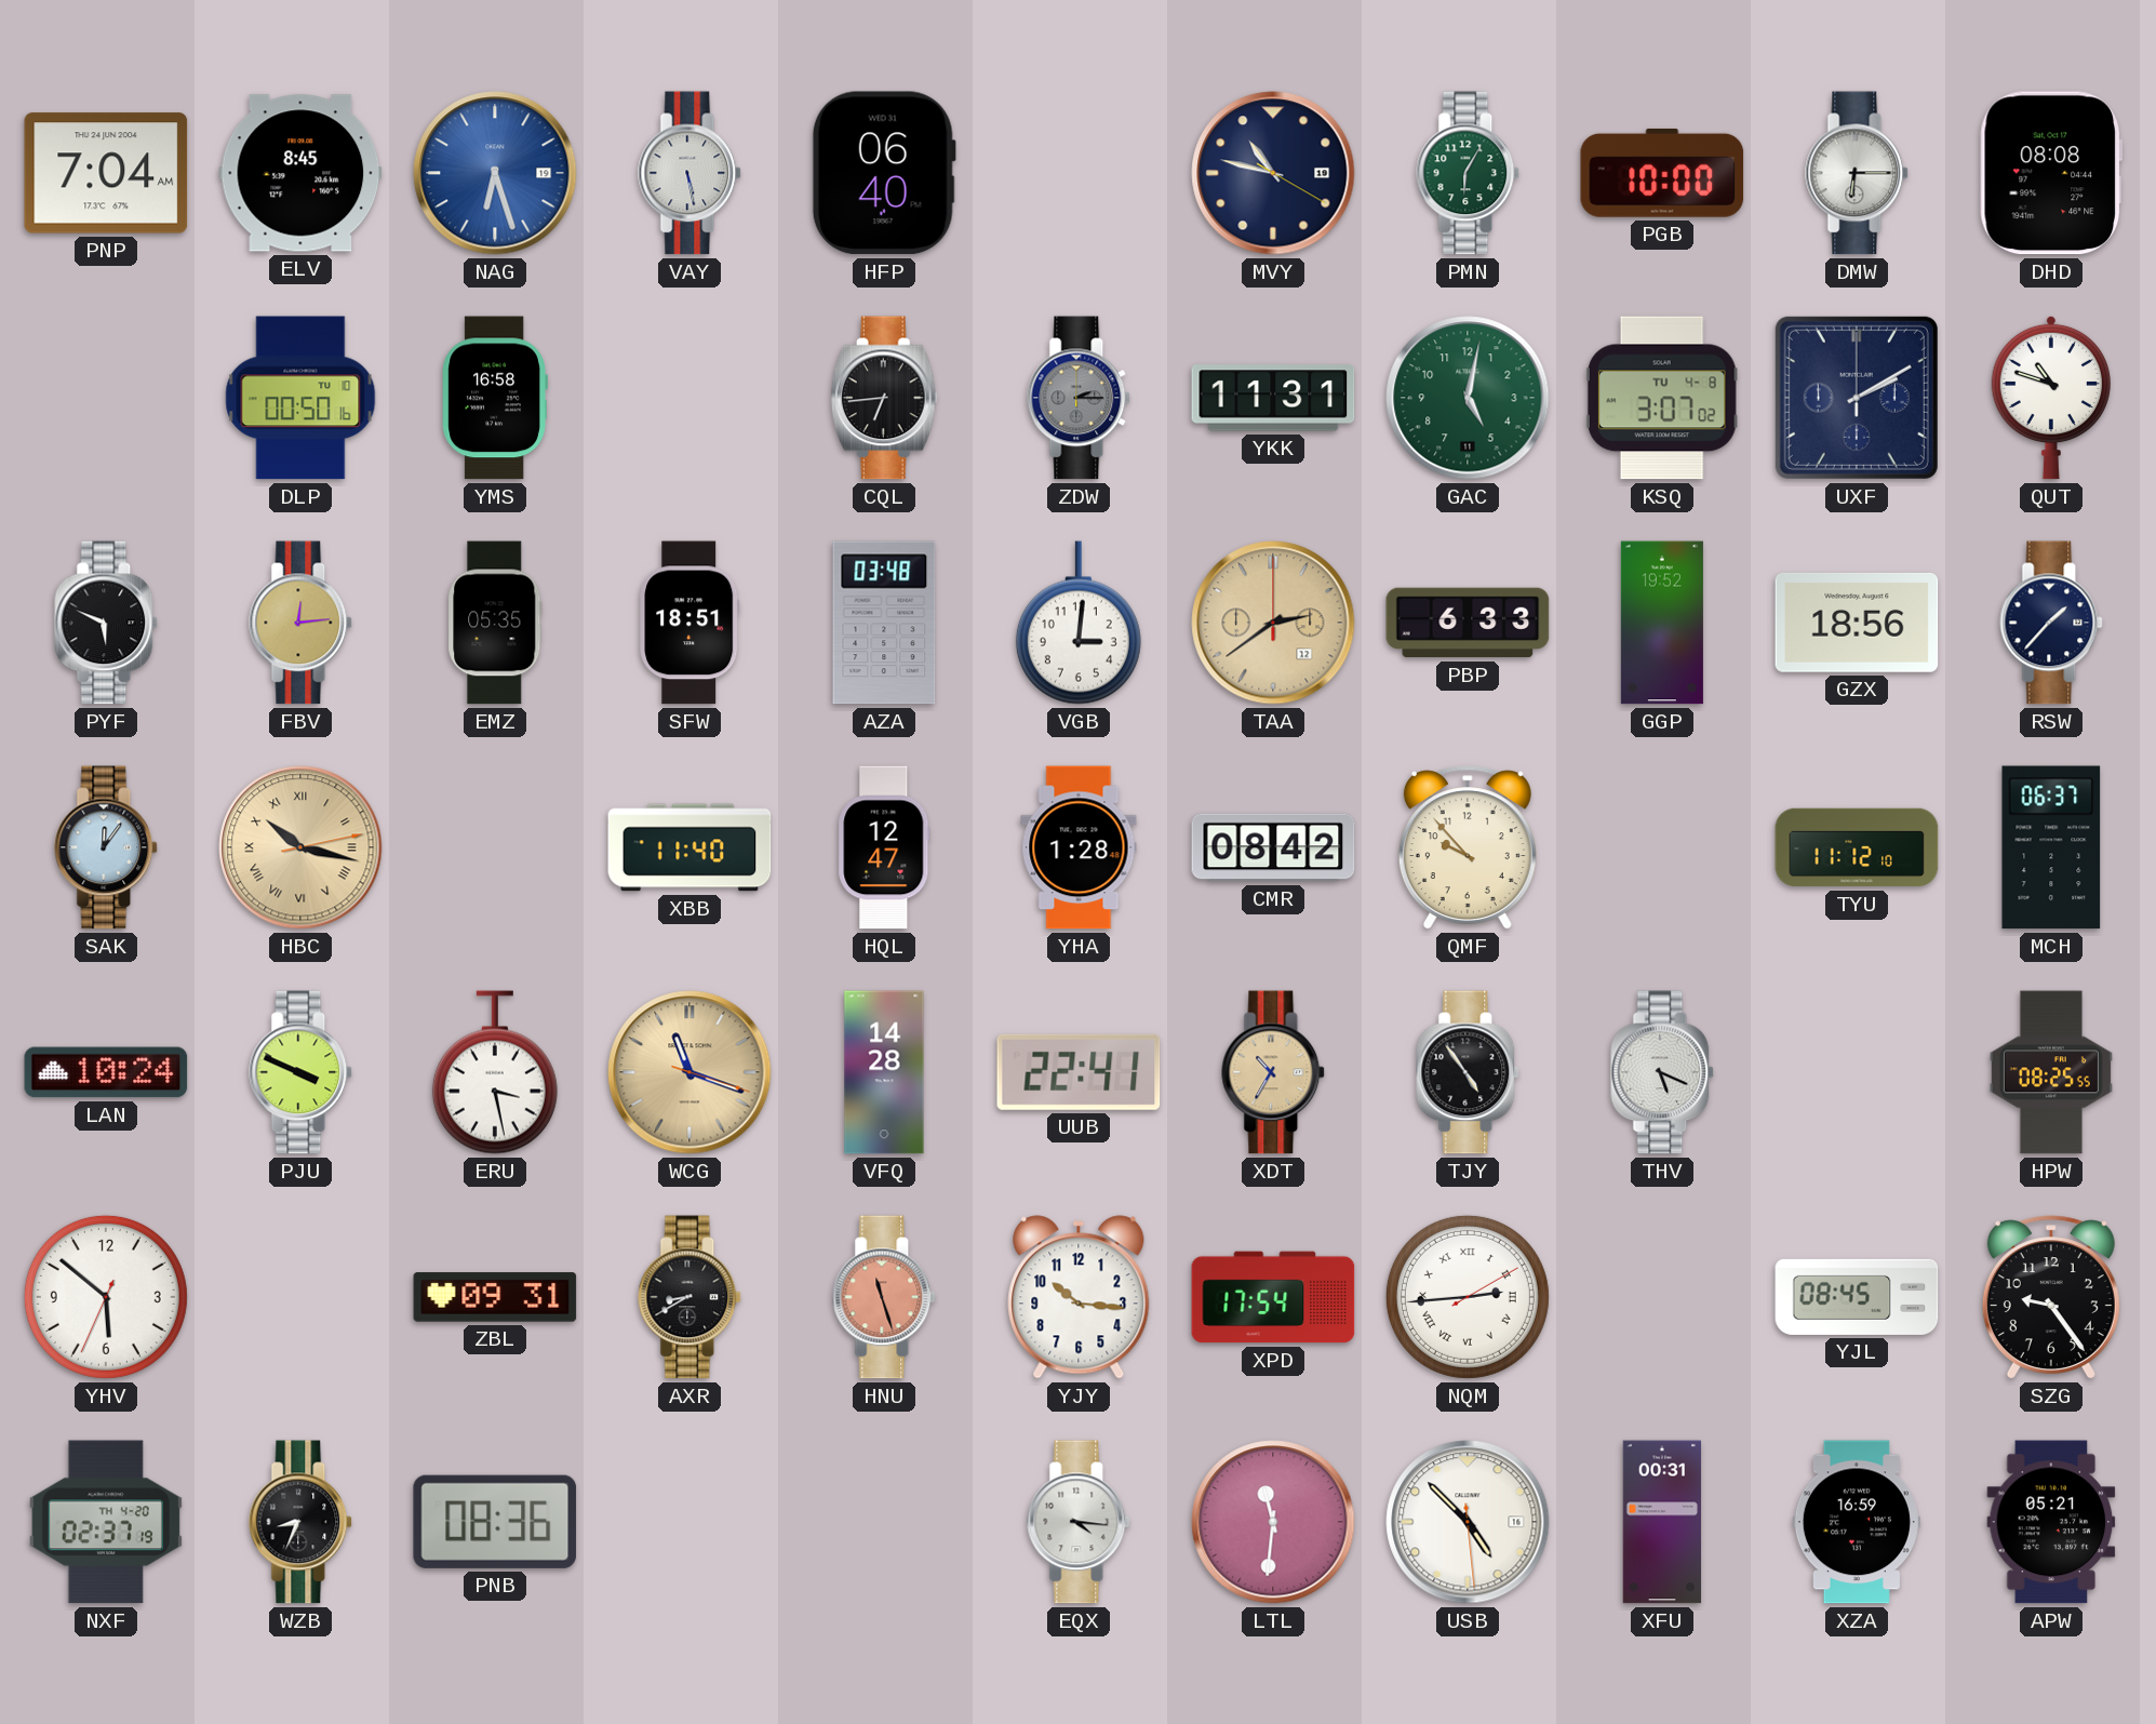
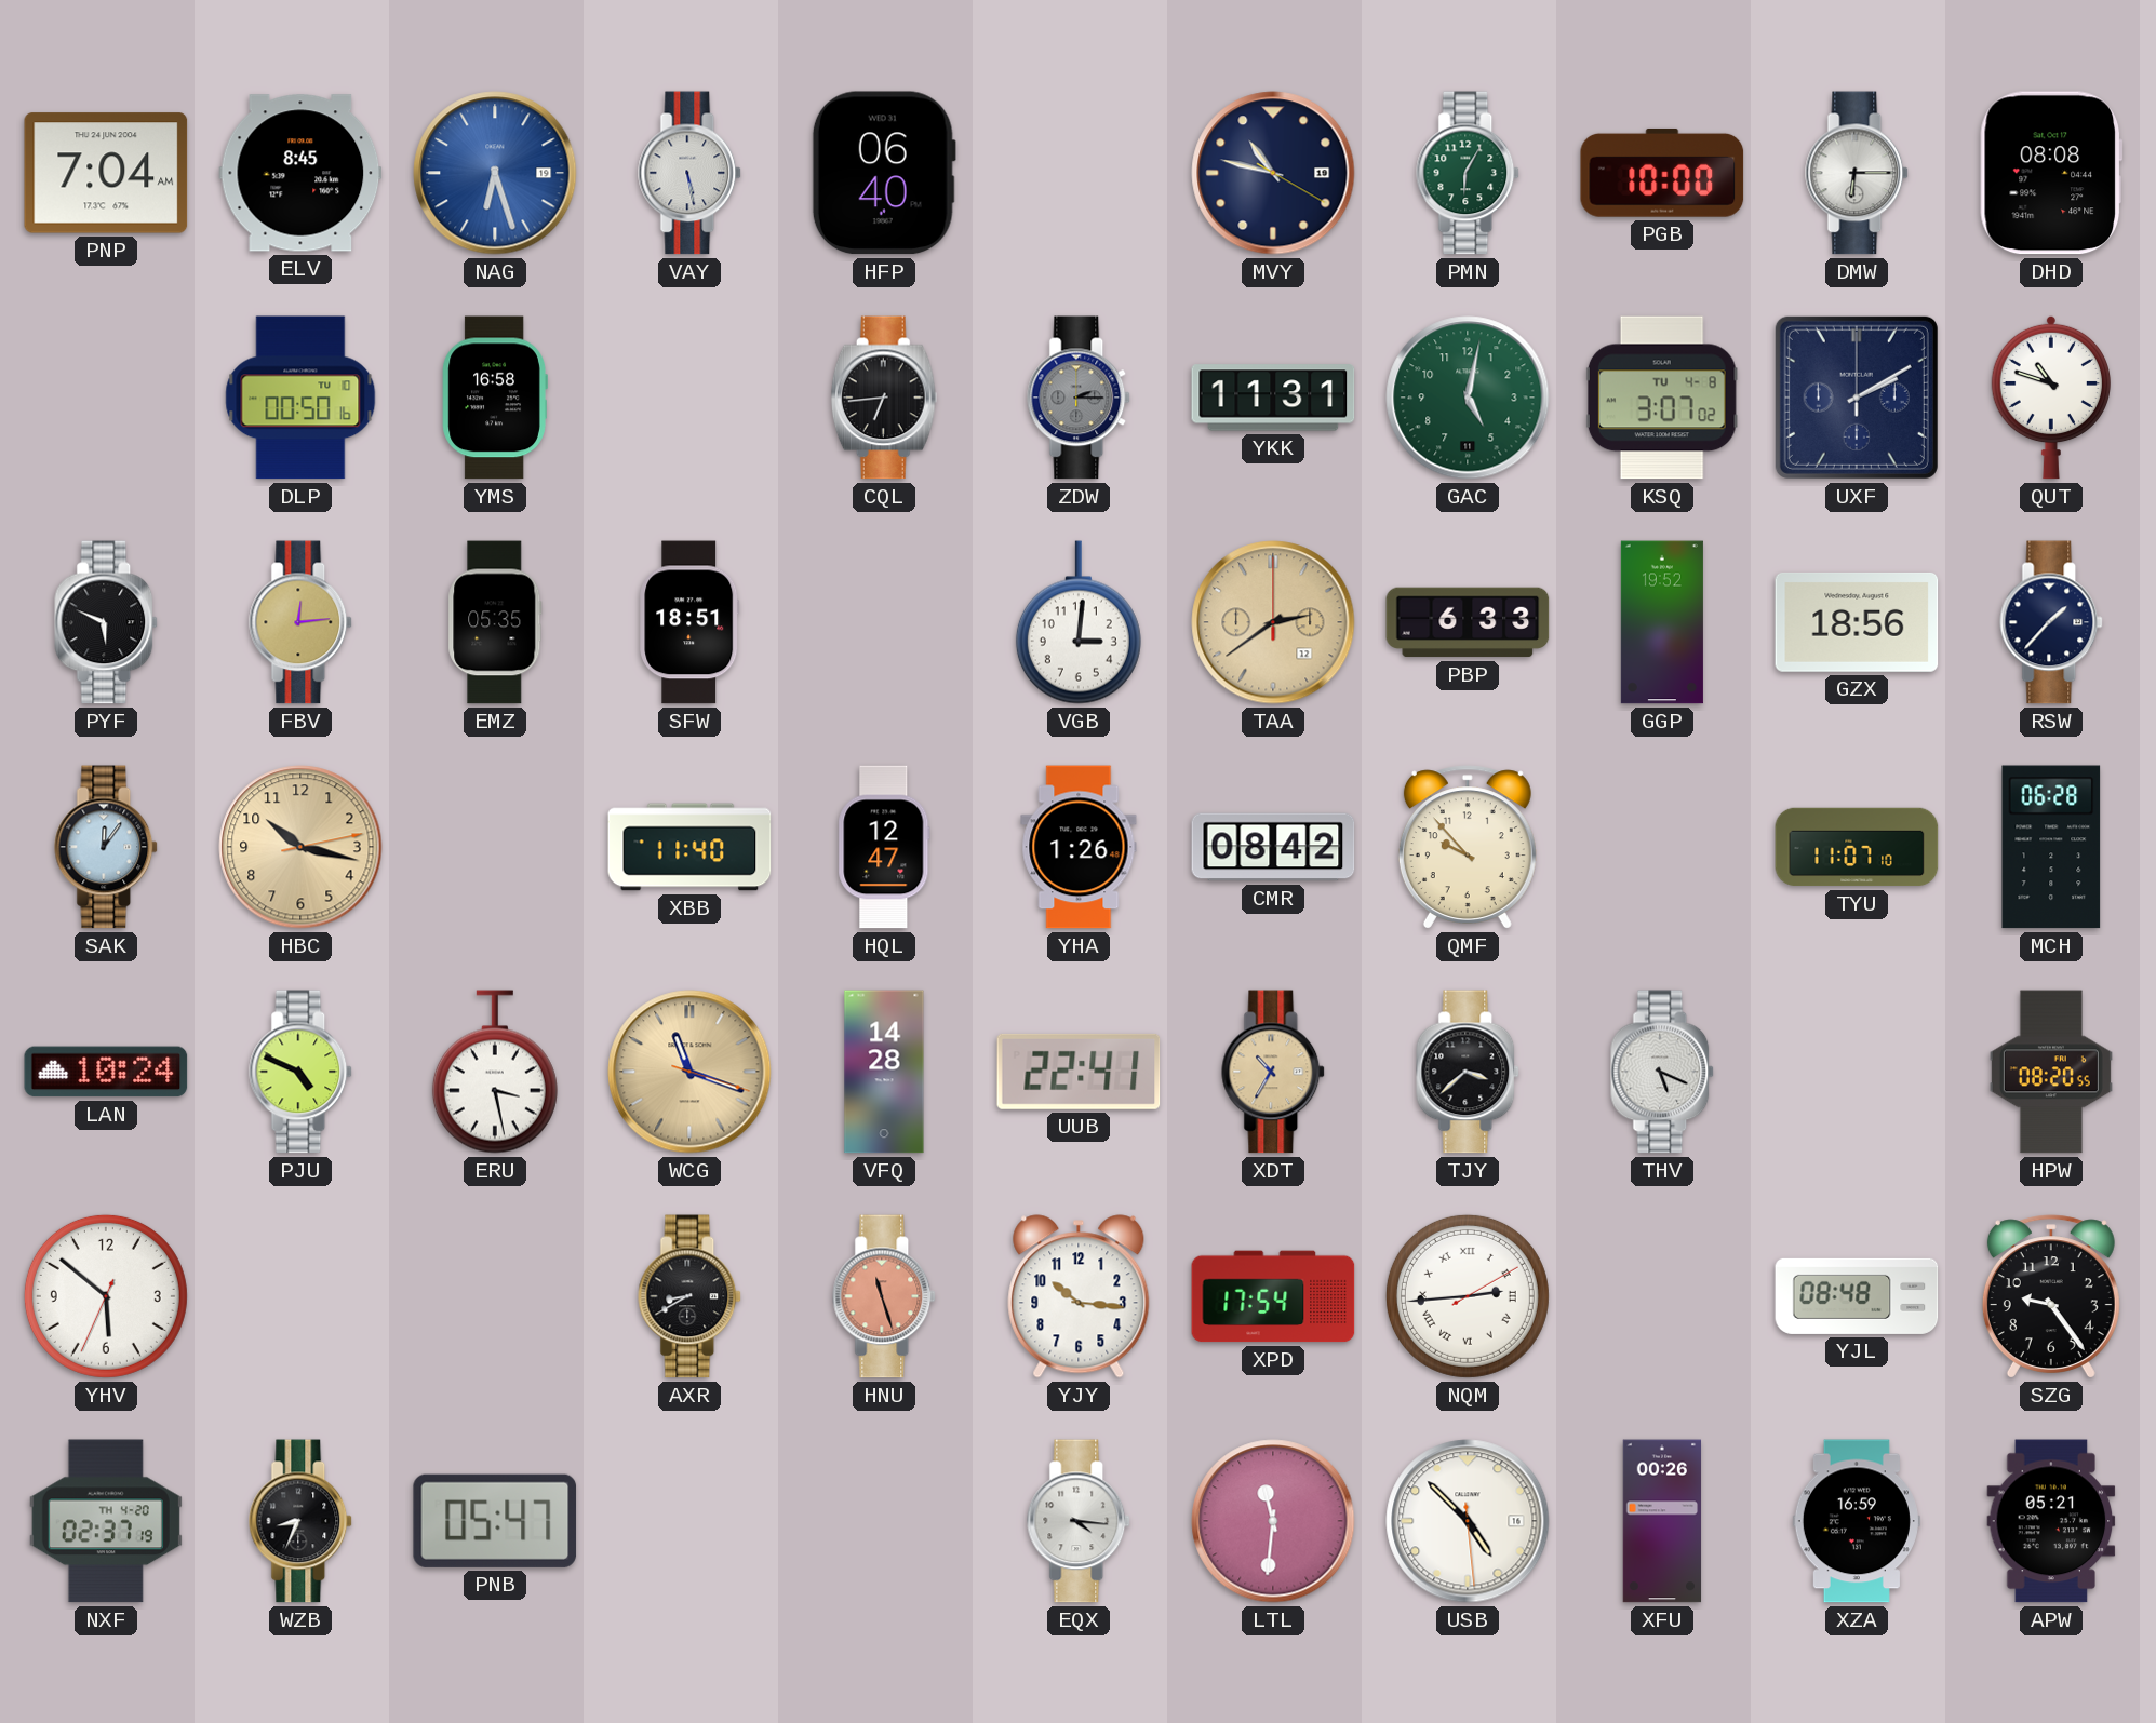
AZA: 03:48 -> none (884, 623)
HBC numerals: Roman -> Arabic (300, 847)
YHA: 1:28 -> 1:26 (1079, 847)
TYU: 11:12 -> 11:07 (1857, 847)
MCH: 06:37 -> 06:28 (2051, 847)
PJU: 3:49 -> 4:49 (302, 1072)
TJY: 4:54 -> 3:38 (1469, 1072)
HPW: 08:25 -> 08:20 (2051, 1072)
ZBL: 09:31 -> none (495, 1297)
YJL: 08:45 -> 08:48 (1857, 1296)
PNB: 08:36 -> 05:47 (495, 1521)
XFU: 00:31 -> 00:26 (1662, 1521)
